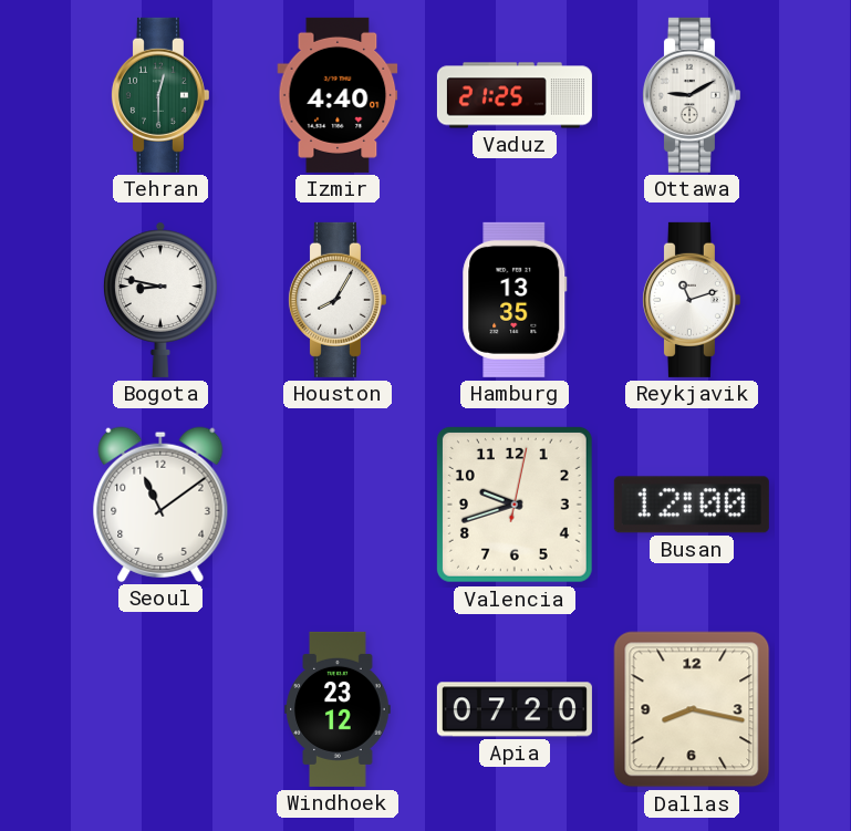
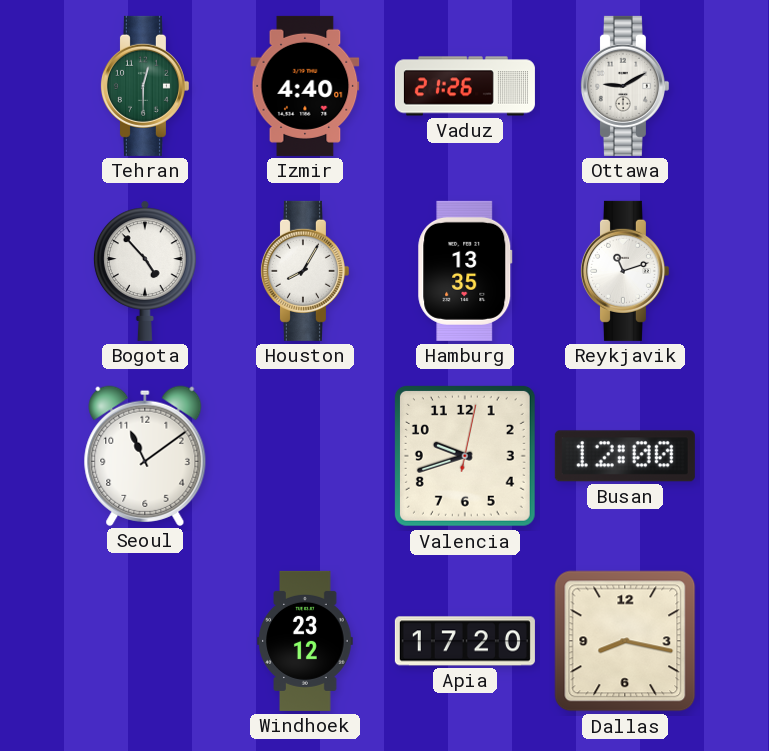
Vaduz: 21:25 -> 21:26 (465, 86)
Bogota: 8:47 -> 4:53 (145, 271)
Apia: 07:20 -> 17:20 (465, 641)
